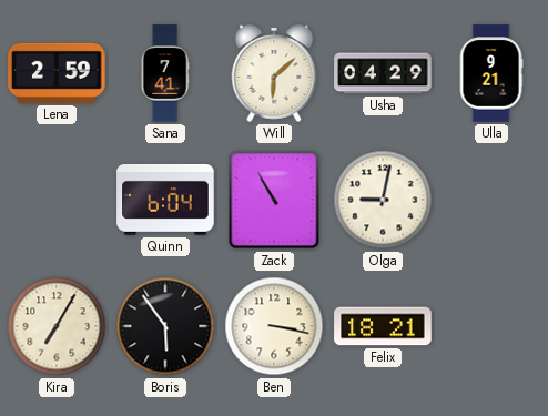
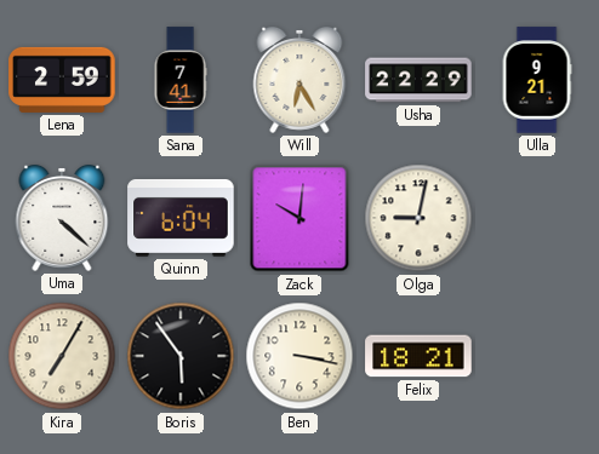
Will: 6:08 -> 6:25 (299, 81)
Usha: 04:29 -> 22:29 (418, 80)
Uma: none -> 4:22 (62, 219)
Zack: 10:55 -> 10:01 (299, 218)
